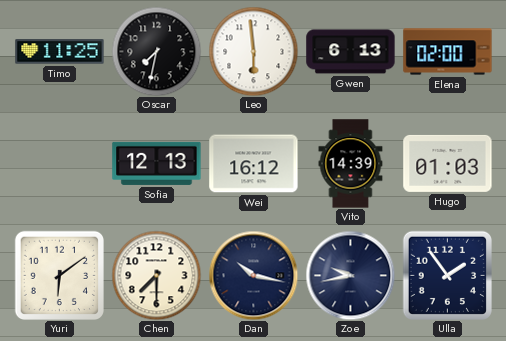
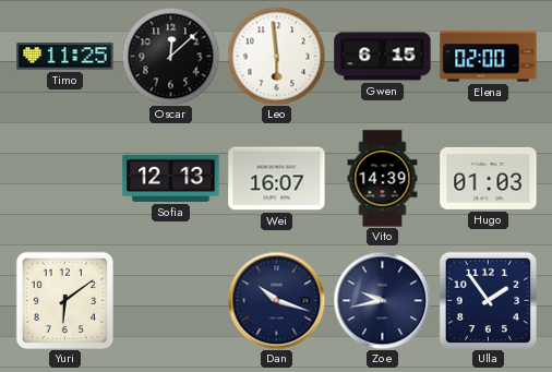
Oscar: 7:32 -> 12:08 (170, 56)
Gwen: 6:13 -> 6:15 (383, 57)
Wei: 16:12 -> 16:07 (277, 179)
Chen: 7:30 -> none (156, 275)
Dan: 10:17 -> 10:18 (276, 300)
